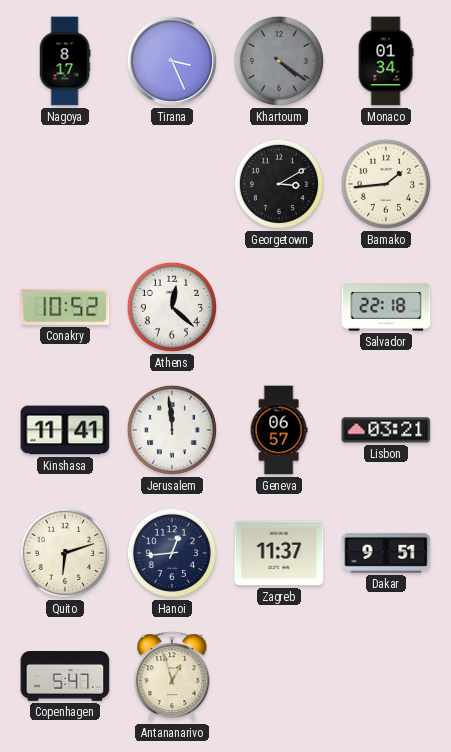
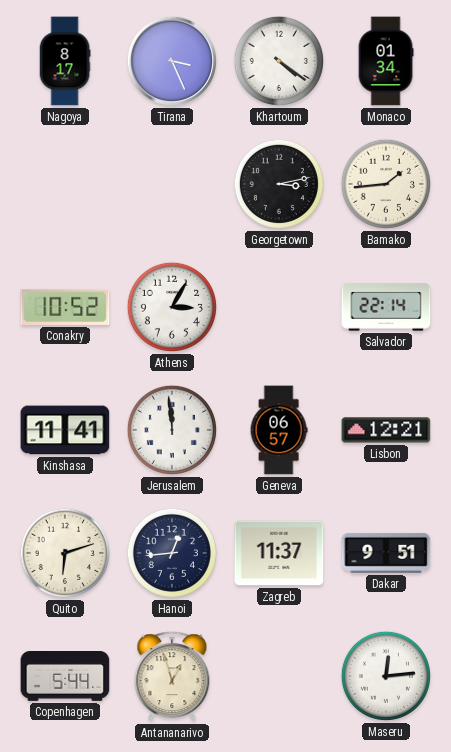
Khartoum dial: grey -> white (279, 61)
Georgetown: 3:10 -> 3:13 (279, 184)
Athens: 12:22 -> 3:05 (172, 307)
Salvador: 22:18 -> 22:14 (386, 307)
Lisbon: 03:21 -> 12:21 (386, 430)
Copenhagen: 5:47 -> 5:44 (65, 677)
Maseru: none -> 12:14 (386, 676)
